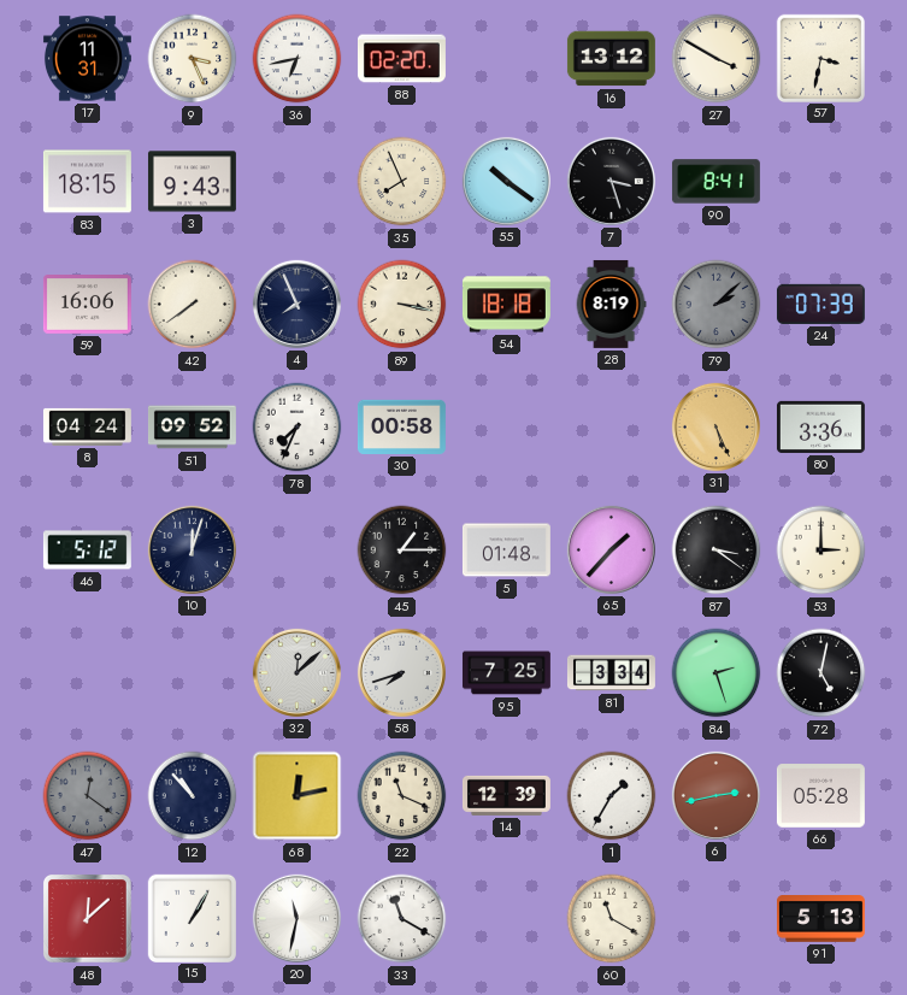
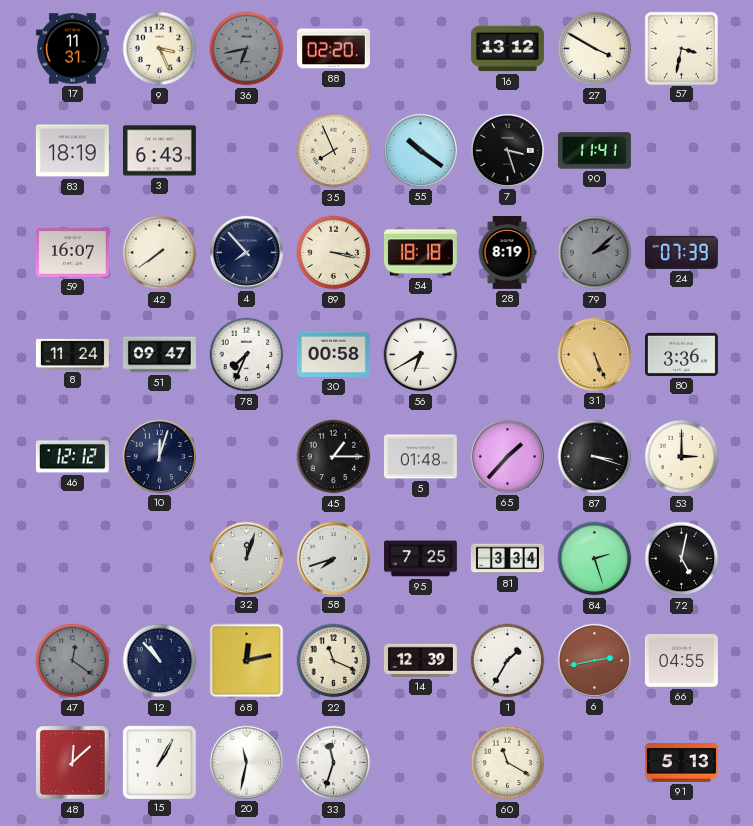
36 dial: white -> grey (247, 49)
83: 18:15 -> 18:19 (72, 151)
3: 9:43 -> 6:43 (159, 151)
90: 8:41 -> 11:41 (594, 151)
59: 16:06 -> 16:07 (72, 253)
4: 7:56 -> 7:53 (246, 252)
8: 04:24 -> 11:24 (72, 354)
51: 09:52 -> 09:47 (159, 355)
56: none -> 6:40 (421, 355)
46: 5:12 -> 12:12 (72, 457)
87: 3:21 -> 3:18 (595, 457)
32: 12:08 -> 12:03 (246, 558)
66: 05:28 -> 04:55 (681, 661)
33: 11:20 -> 11:33 (334, 763)
